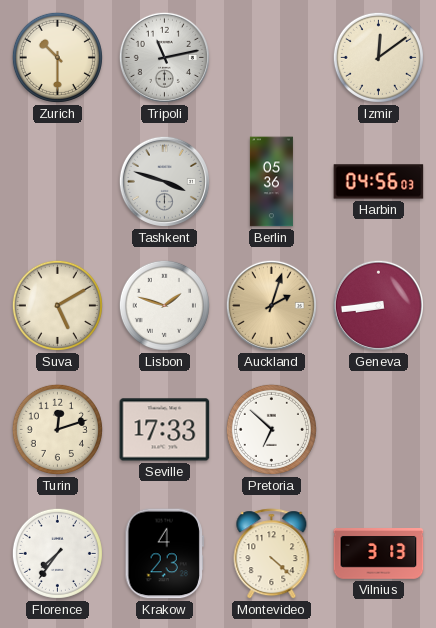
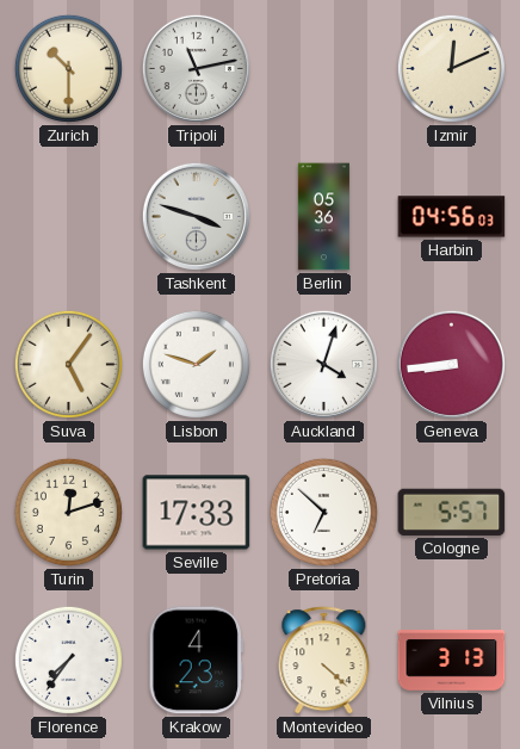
Izmir: 12:09 -> 12:11 (451, 68)
Suva: 5:10 -> 5:06 (68, 364)
Auckland: 2:03 -> 4:03 (323, 364)
Auckland dial: champagne -> white (323, 364)
Cologne: none -> 5:57 (452, 512)
